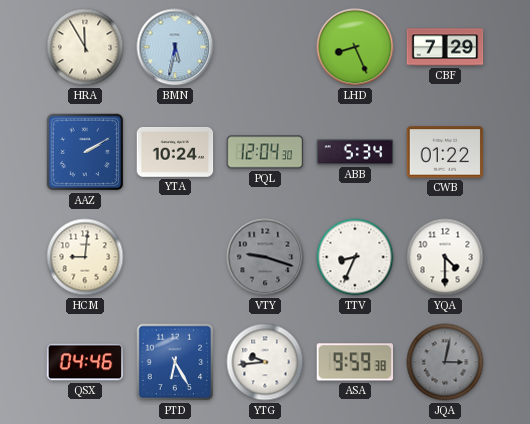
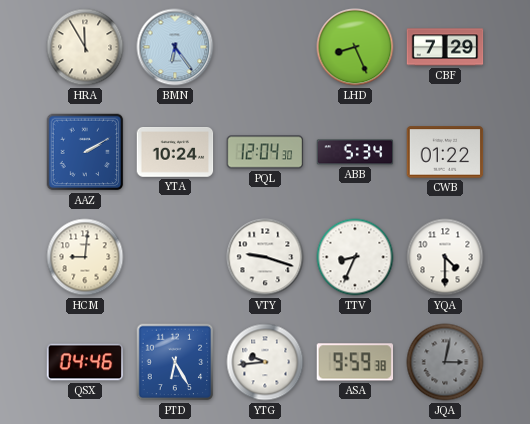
BMN: 5:32 -> 6:24 (175, 47)
VTY dial: grey -> white (265, 257)
